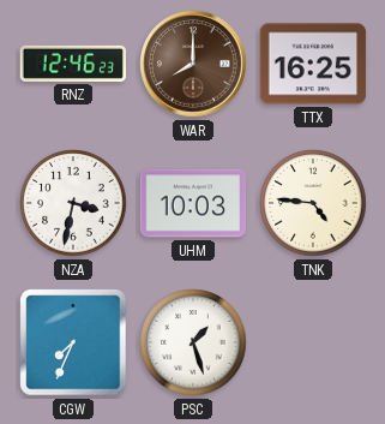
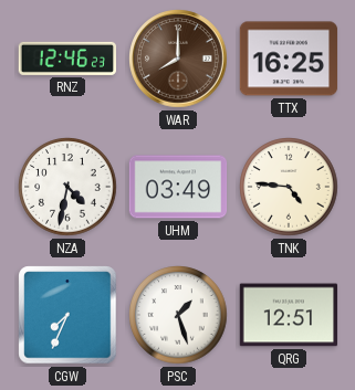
NZA: 3:32 -> 4:32 (67, 187)
UHM: 10:03 -> 03:49 (178, 187)
QRG: none -> 12:51 (289, 315)
